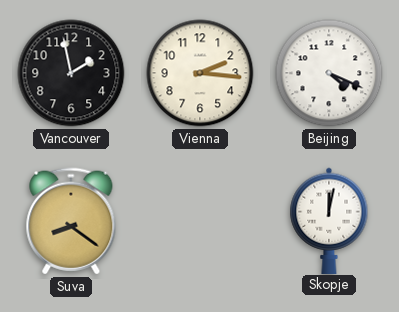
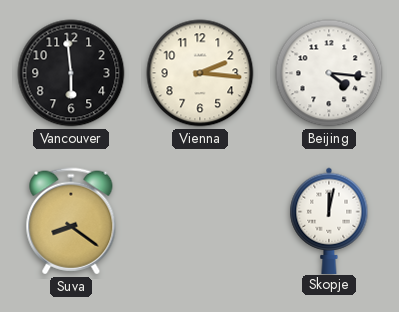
Vancouver: 1:58 -> 5:59 (71, 73)
Beijing: 4:19 -> 4:16 (329, 73)
